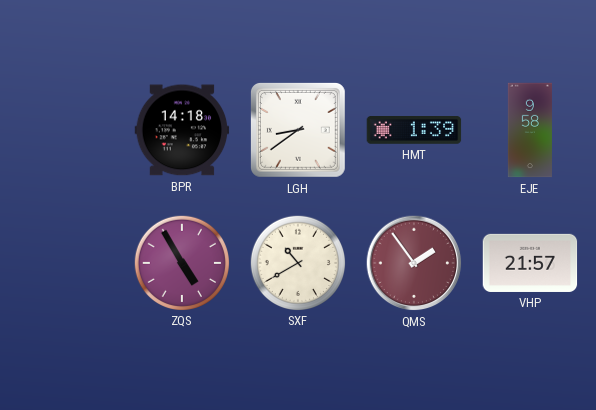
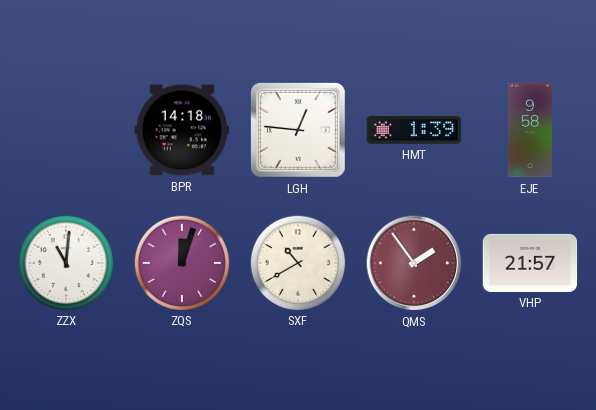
LGH: 8:39 -> 12:46 (298, 130)
ZZX: none -> 11:01 (65, 262)
ZQS: 4:55 -> 12:03 (181, 262)
